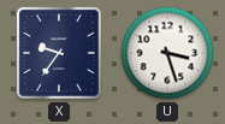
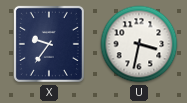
U: 3:27 -> 3:32 (139, 44)
